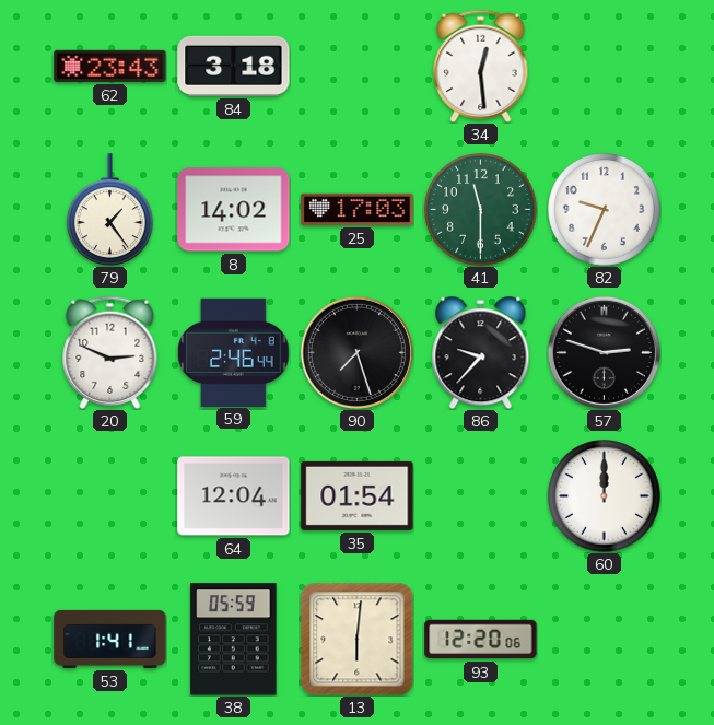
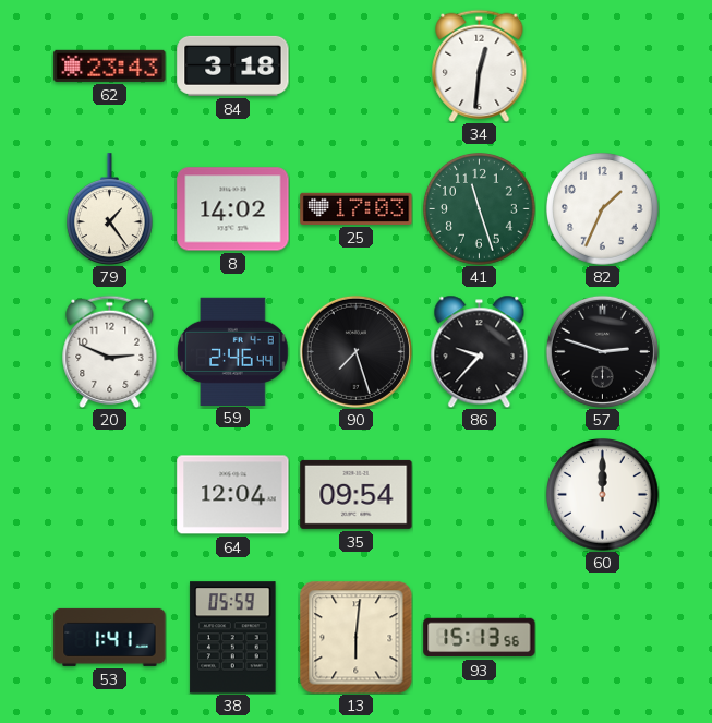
34: 12:29 -> 12:31 (480, 65)
41: 11:30 -> 11:27 (480, 209)
82: 9:34 -> 1:34 (603, 209)
35: 01:54 -> 09:54 (357, 494)
93: 12:20 -> 15:13 (480, 638)
